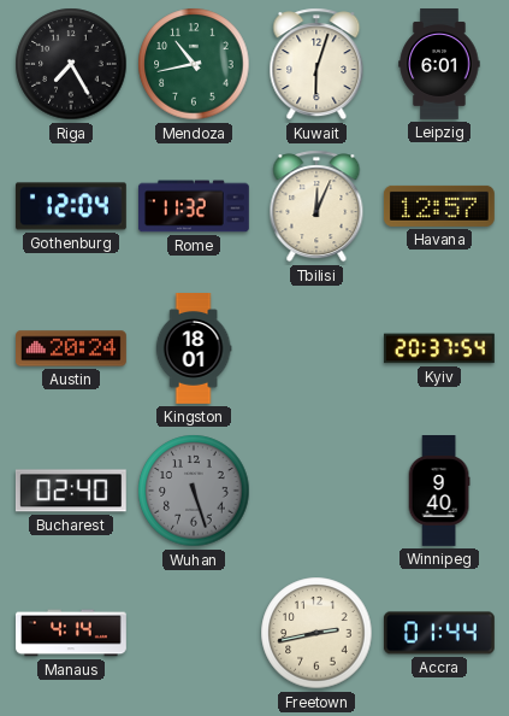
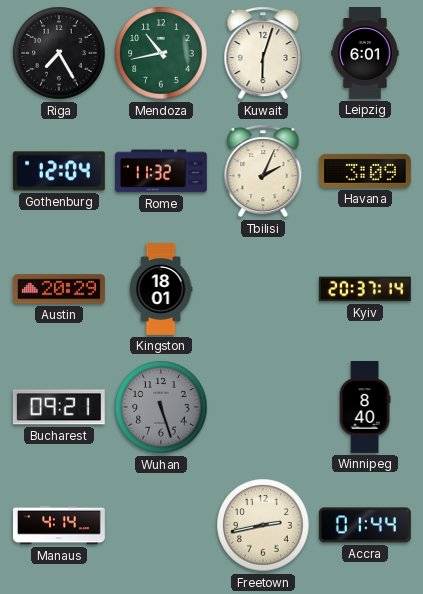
Tbilisi: 12:04 -> 2:04 (263, 171)
Havana: 12:57 -> 3:09 (365, 171)
Austin: 20:24 -> 20:29 (60, 289)
Kyiv: 20:37:54 -> 20:37:14 (365, 289)
Bucharest: 02:40 -> 09:21 (59, 407)
Winnipeg: 9:40 -> 8:40 (365, 408)
